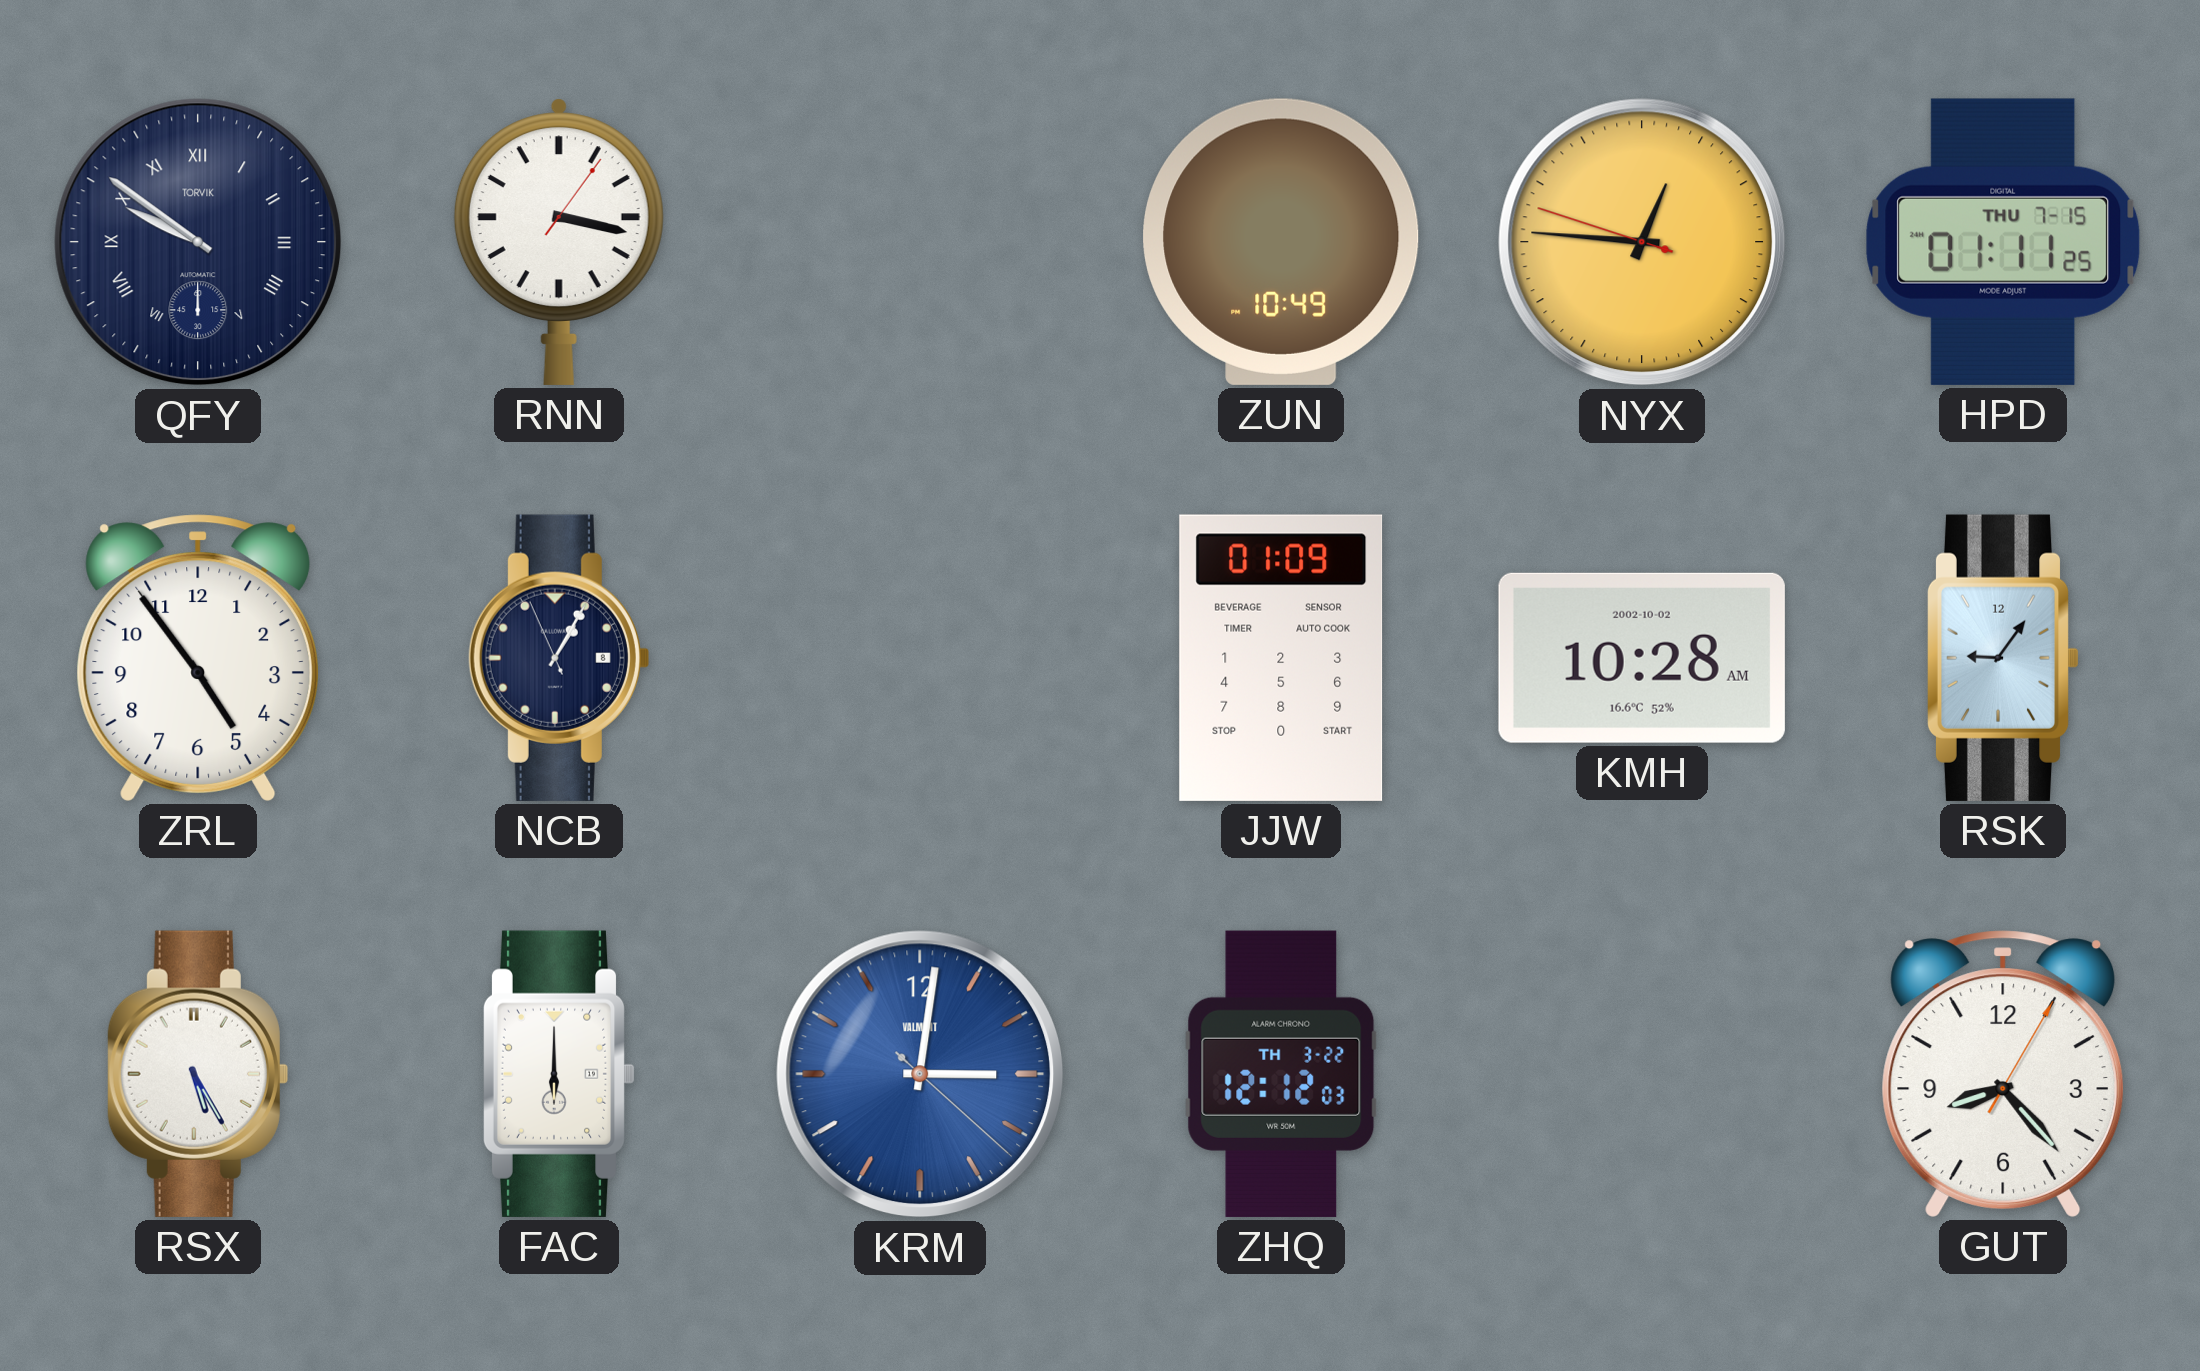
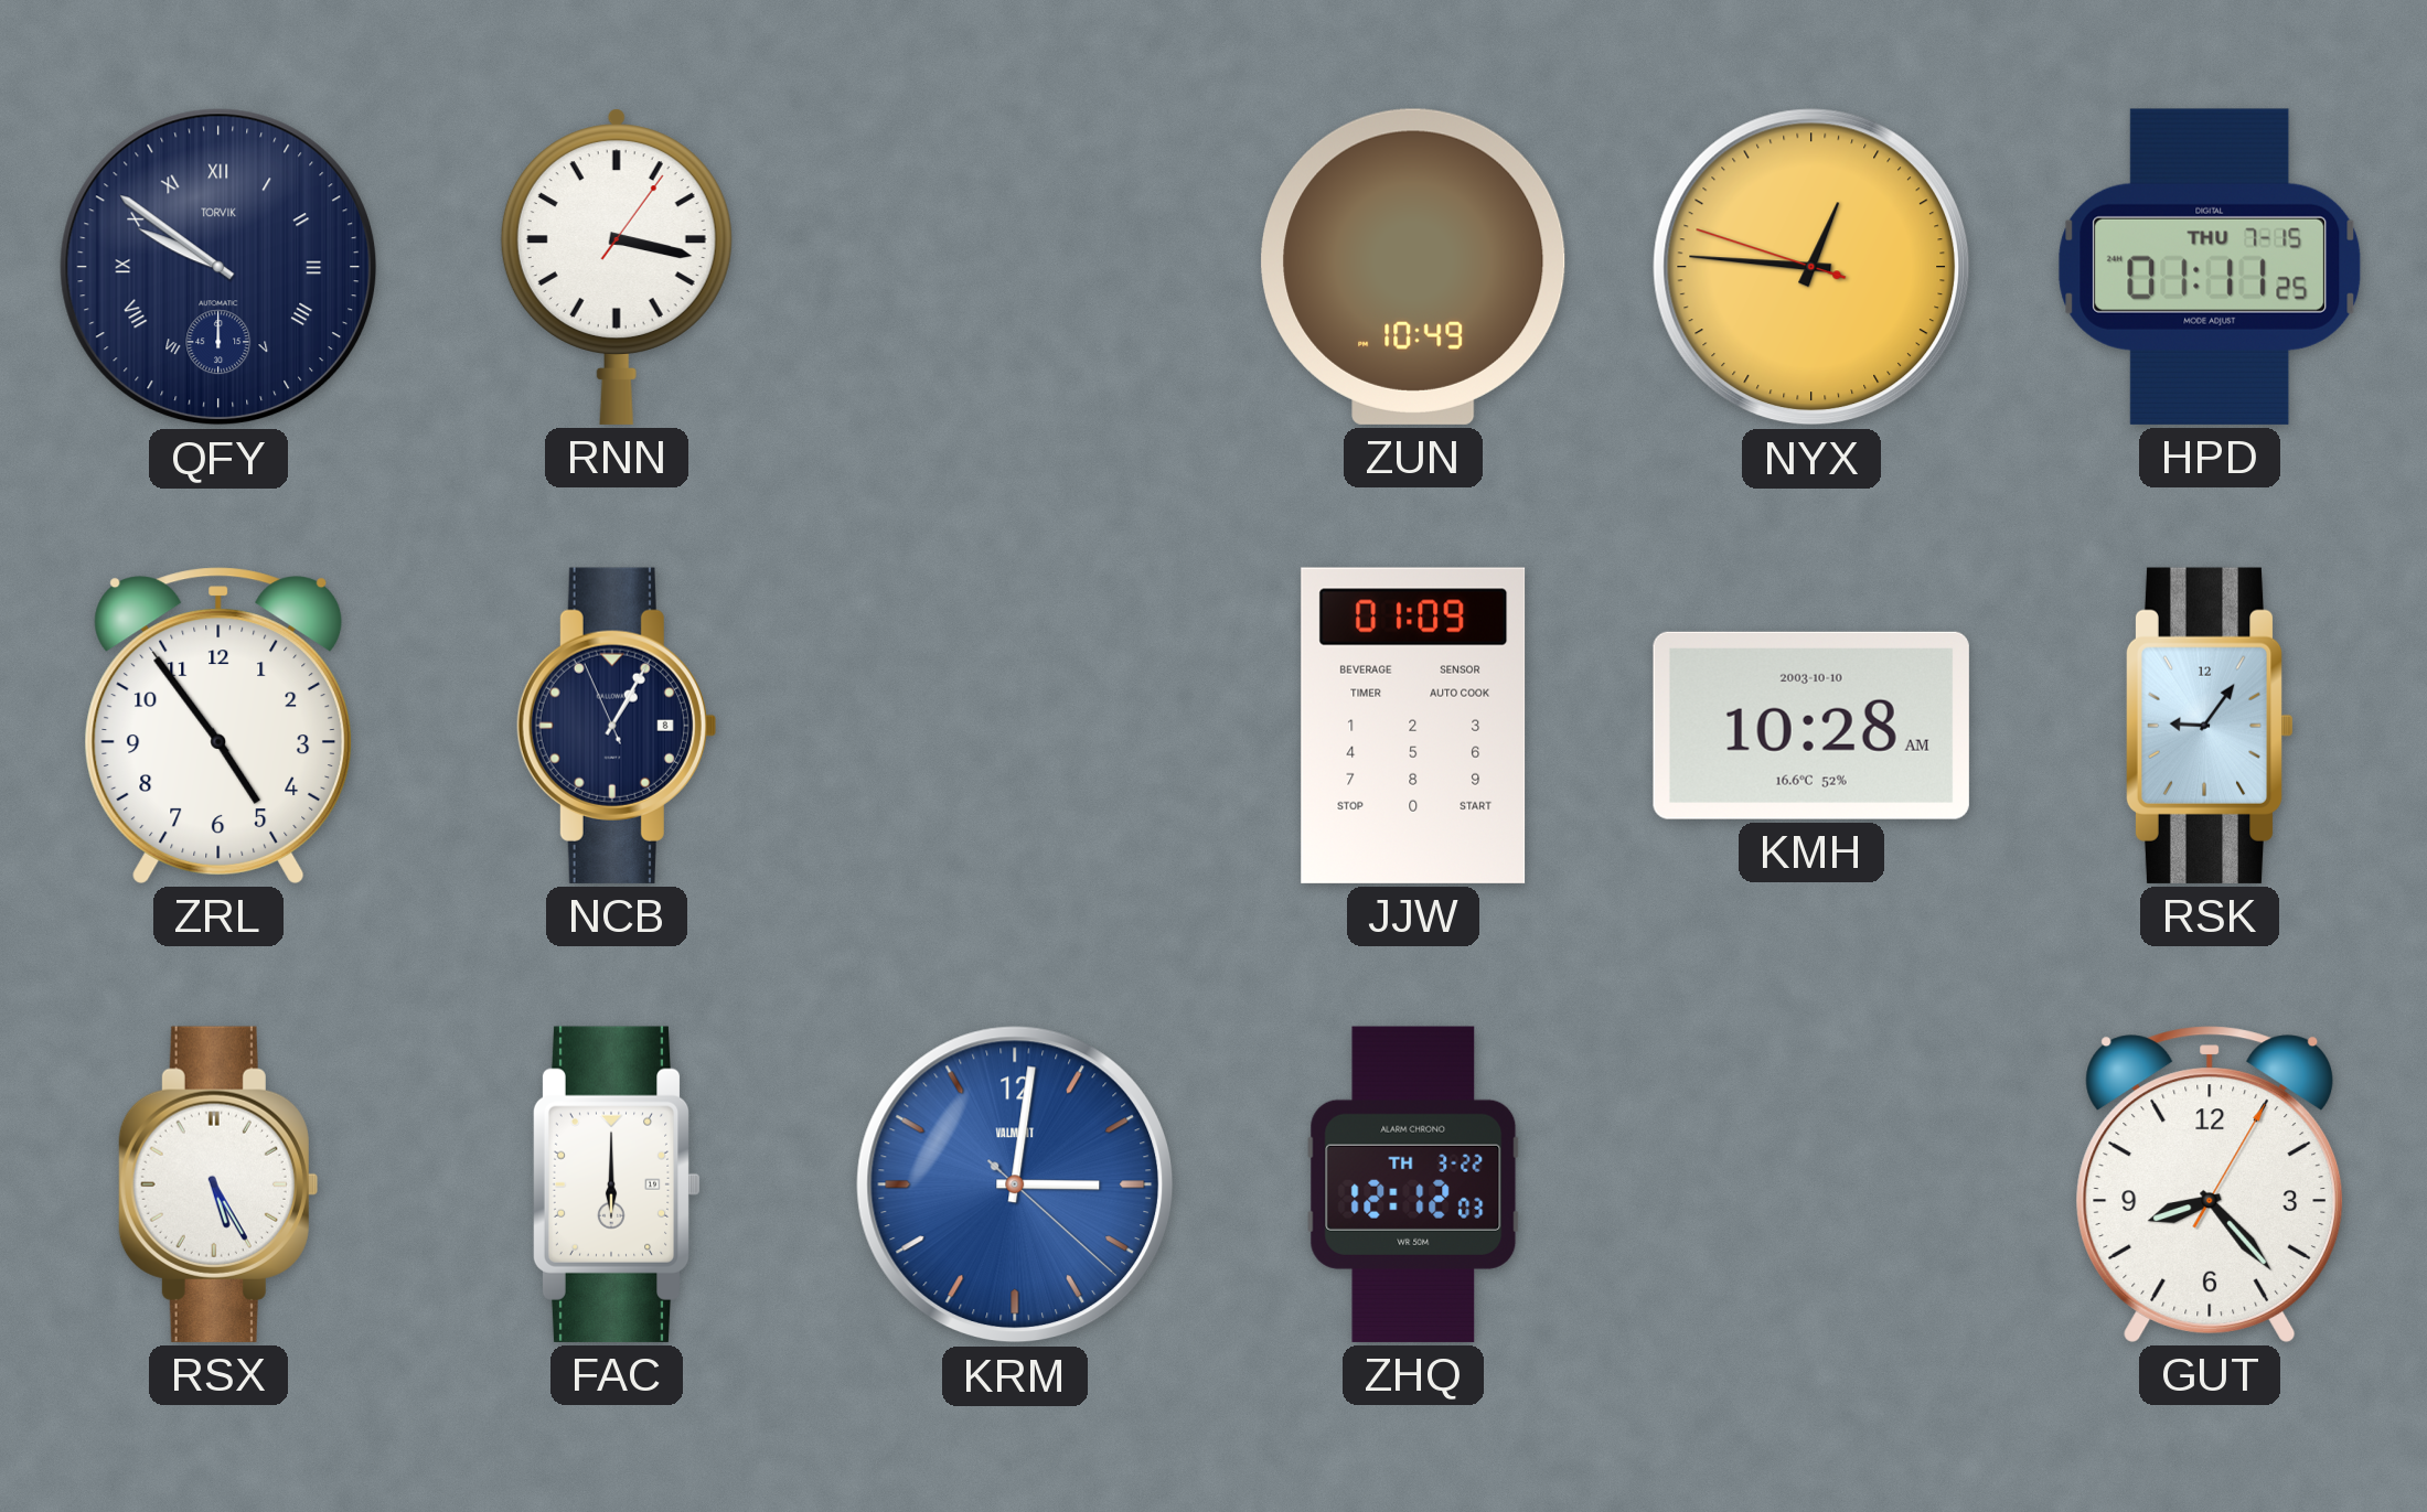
KMH date: 2002-10-02 -> 2003-10-10 (1811, 726)
